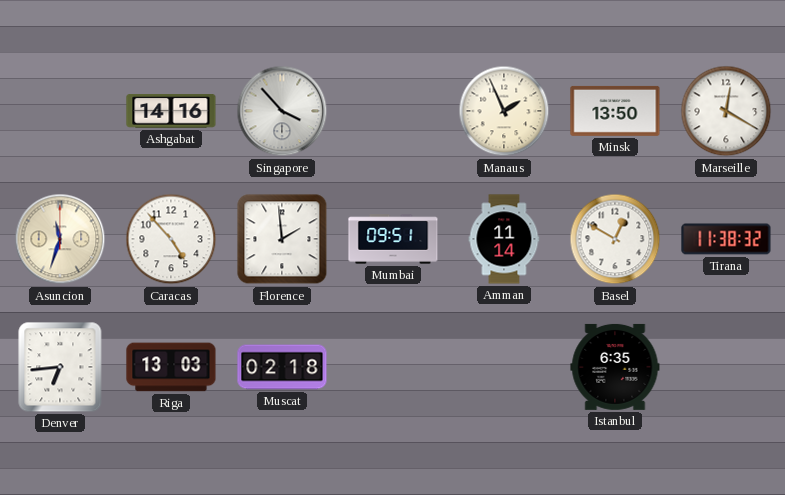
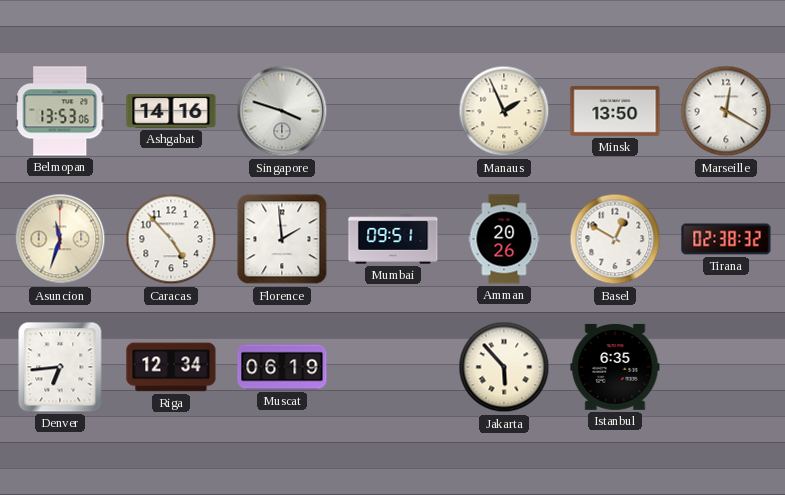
Belmopan: none -> 13:53 (60, 111)
Singapore: 3:53 -> 3:48 (282, 111)
Amman: 11:14 -> 20:26 (504, 239)
Tirana: 11:38 -> 02:38 (726, 239)
Riga: 13:03 -> 12:34 (171, 367)
Muscat: 02:18 -> 06:19 (282, 367)
Jakarta: none -> 5:53 (504, 367)
